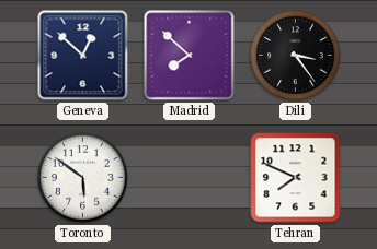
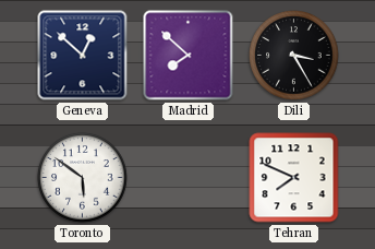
Dili: 3:24 -> 3:25 (294, 56)
